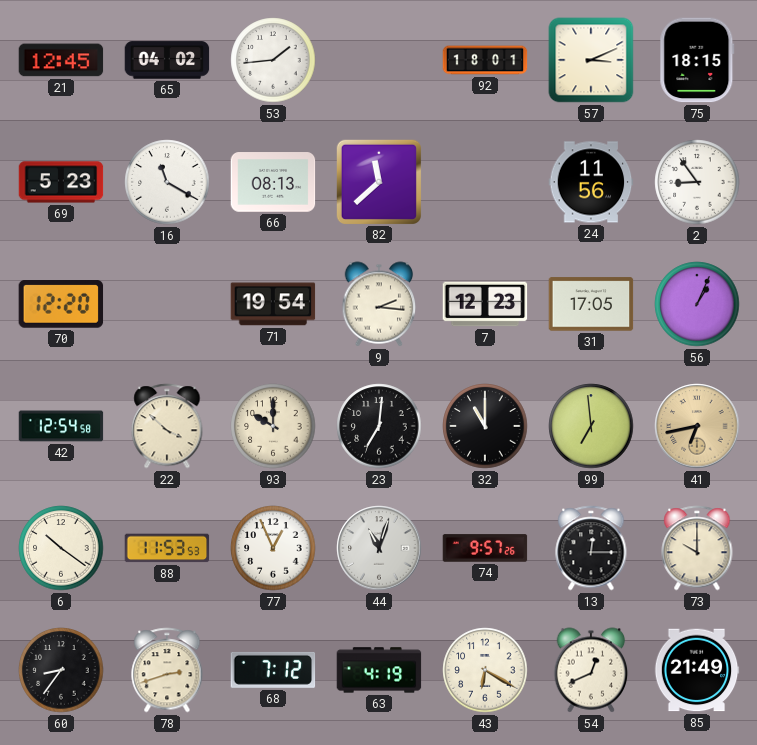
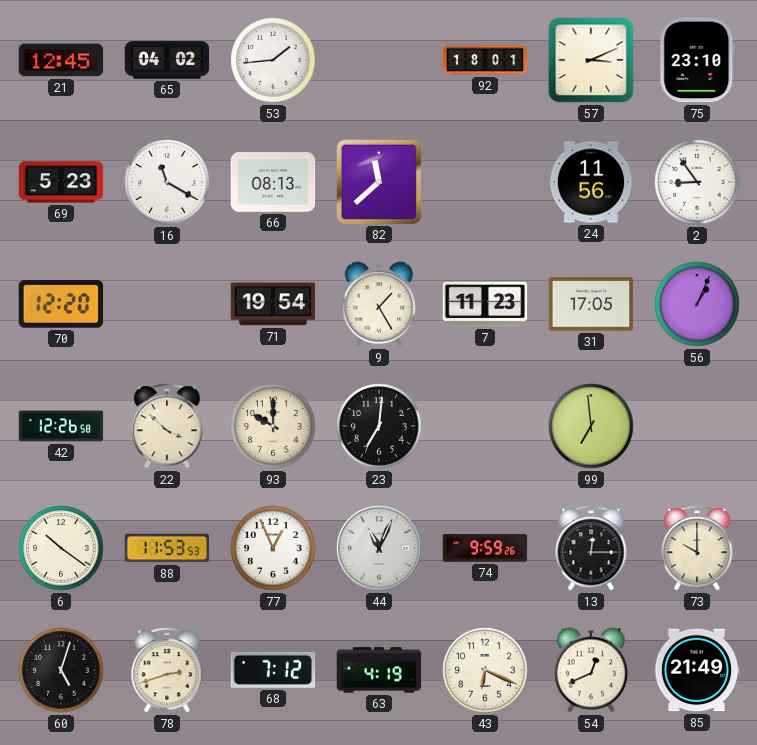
75: 18:15 -> 23:10 (697, 60)
9: 2:16 -> 1:25 (379, 304)
7: 12:23 -> 11:23 (485, 304)
42: 12:54 -> 12:26 (61, 426)
32: 11:00 -> none (485, 426)
41: 6:43 -> none (697, 426)
44: 11:03 -> 11:04 (379, 548)
74: 9:57 -> 9:59 (485, 548)
60: 8:36 -> 5:03 (61, 670)
43: 6:20 -> 6:19 (485, 670)
